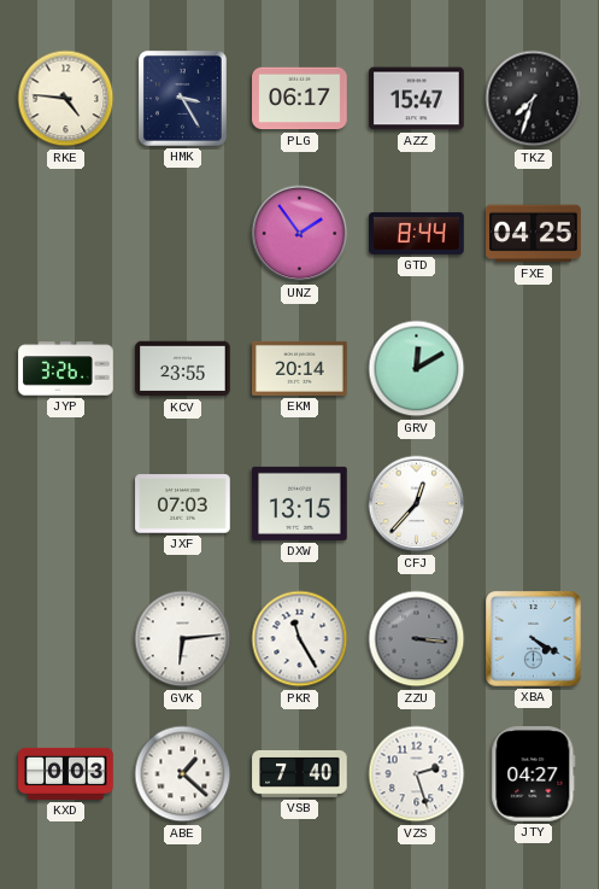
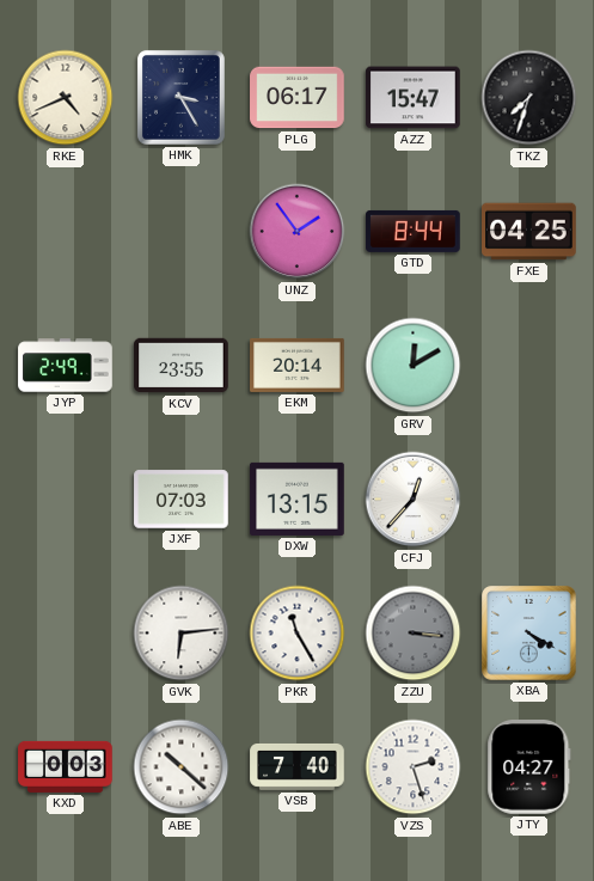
RKE: 4:46 -> 4:41 (66, 98)
JYP: 3:26 -> 2:49 (66, 366)
ABE: 1:22 -> 10:22 (182, 767)
